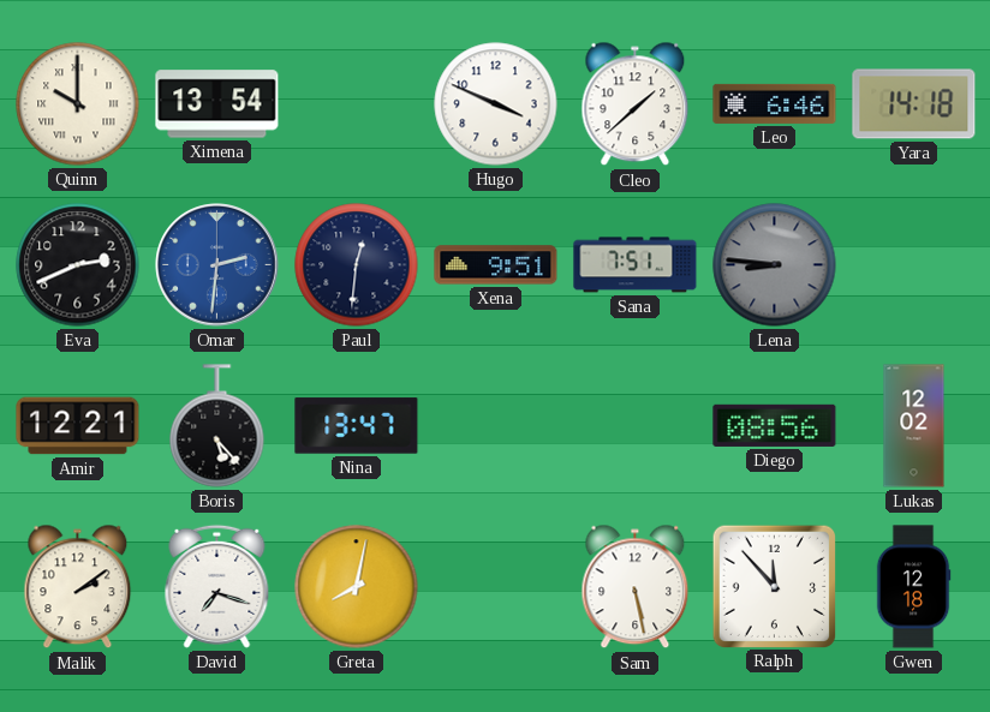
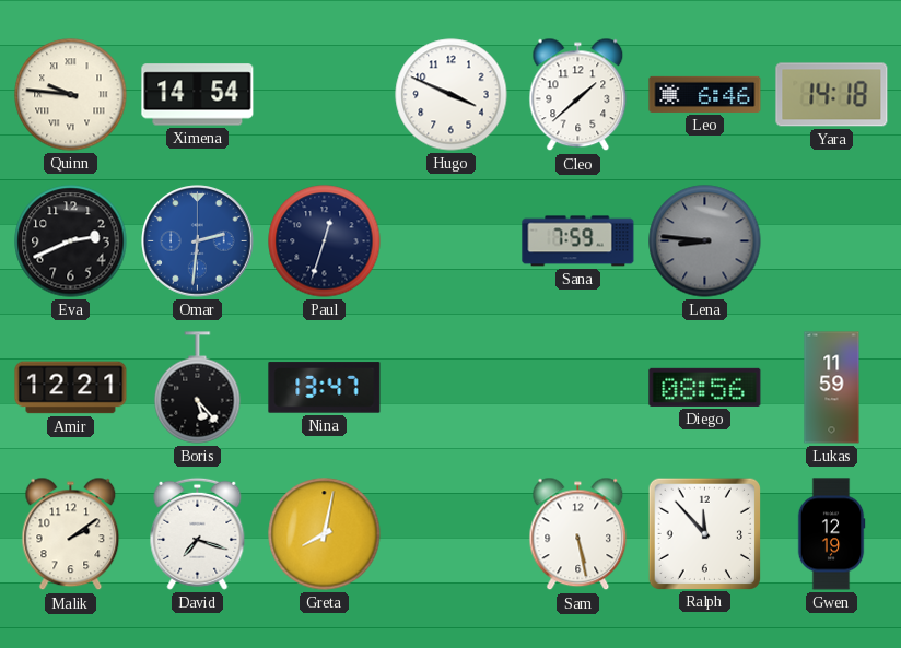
Quinn: 10:00 -> 9:46 (71, 95)
Ximena: 13:54 -> 14:54 (198, 95)
Paul: 12:31 -> 12:33 (325, 241)
Xena: 9:51 -> none (496, 265)
Sana: 7:51 -> 7:59 (578, 241)
Lukas: 12:02 -> 11:59 (832, 388)
Gwen: 12:18 -> 12:19 (831, 534)
